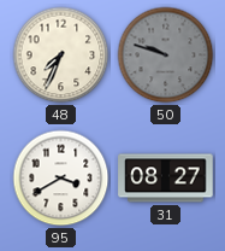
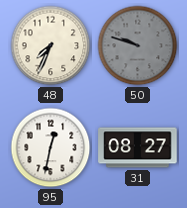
95: 3:40 -> 12:32 (51, 148)
